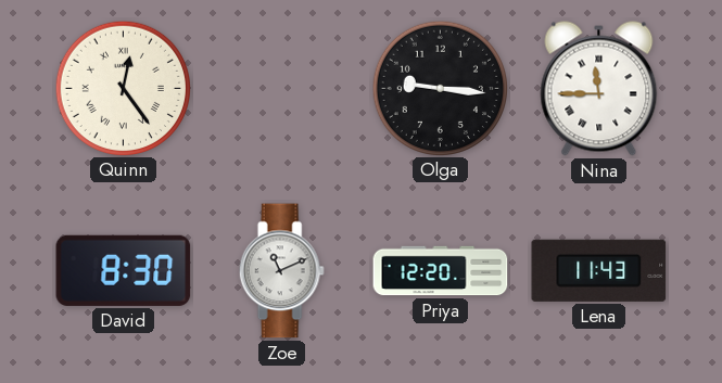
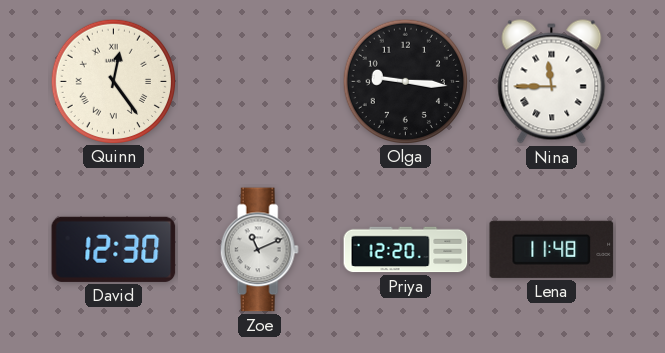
David: 8:30 -> 12:30 (114, 249)
Lena: 11:43 -> 11:48 (552, 249)
